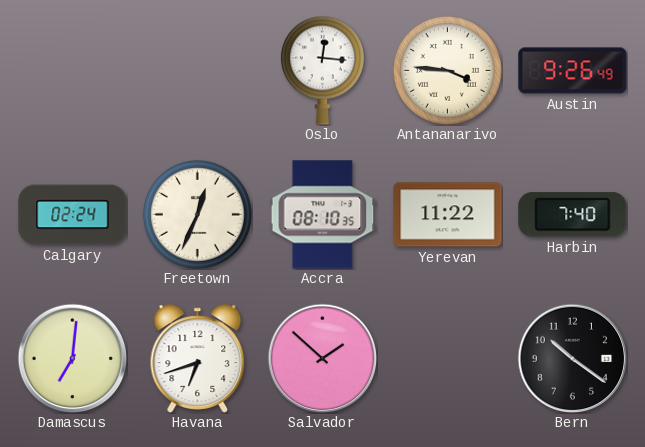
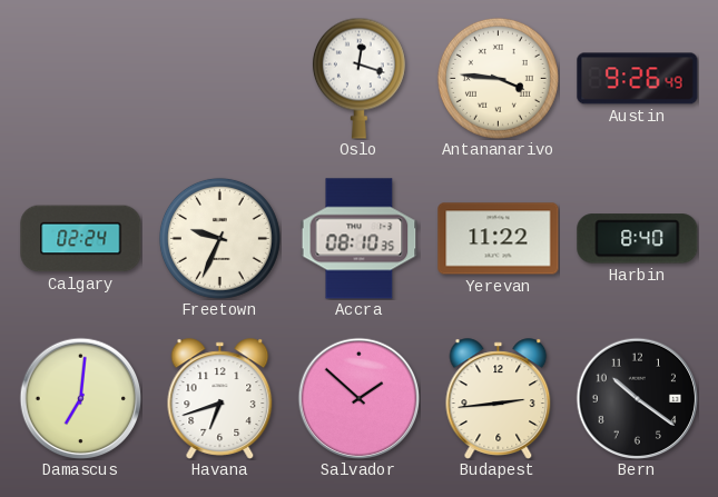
Oslo: 12:16 -> 12:18 (358, 78)
Freetown: 12:34 -> 9:34 (219, 238)
Harbin: 7:40 -> 8:40 (638, 239)
Budapest: none -> 2:44 (499, 399)
